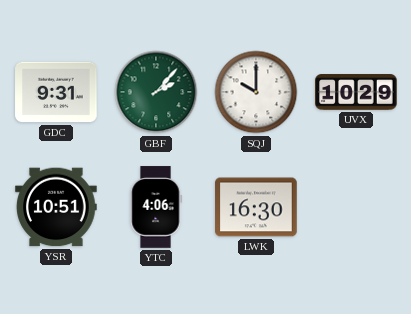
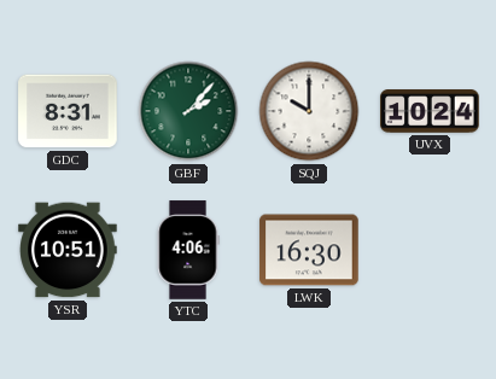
GDC: 9:31 -> 8:31 (68, 111)
UVX: 10:29 -> 10:24 (430, 111)
